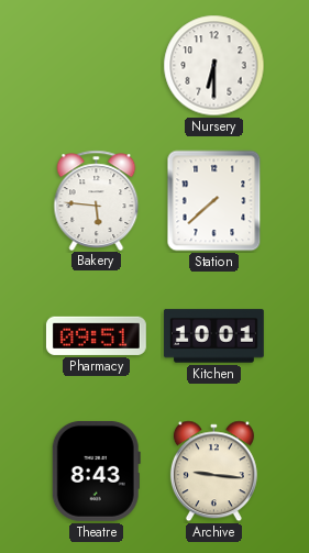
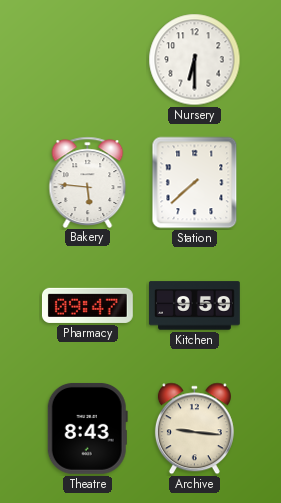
Pharmacy: 09:51 -> 09:47 (87, 305)
Kitchen: 10:01 -> 9:59 (195, 306)
